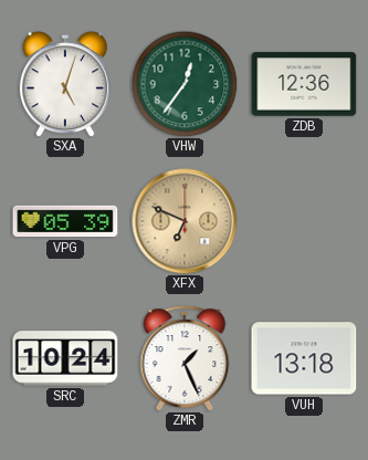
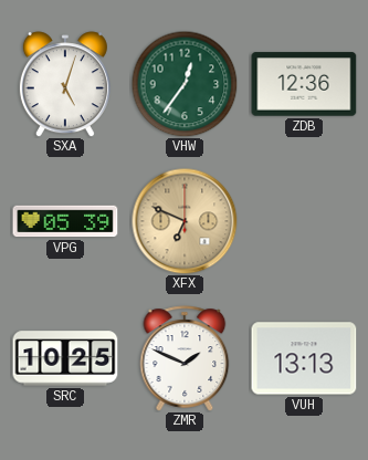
SRC: 10:24 -> 10:25 (65, 358)
ZMR: 1:26 -> 1:49 (185, 358)
VUH: 13:18 -> 13:13 (304, 358)
